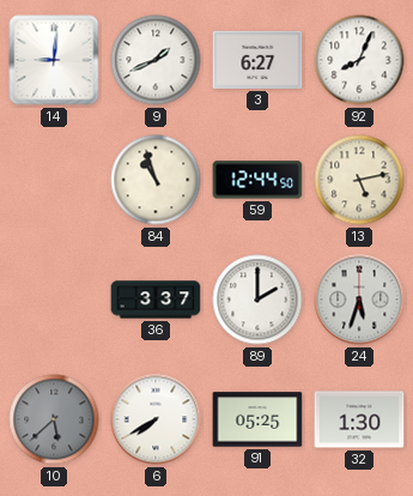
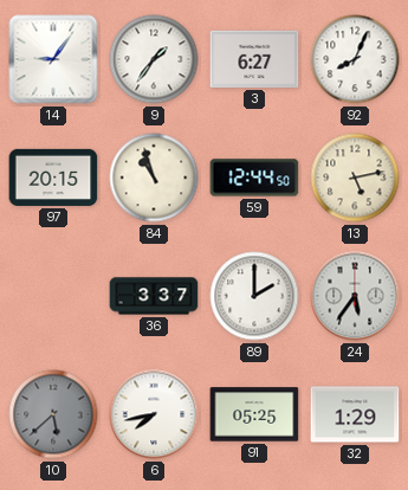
14: 9:01 -> 9:06 (53, 59)
9: 1:41 -> 1:36 (154, 59)
97: none -> 20:15 (53, 178)
24: 5:33 -> 5:36 (355, 296)
6: 7:40 -> 7:43 (154, 414)
32: 1:30 -> 1:29 (355, 414)
